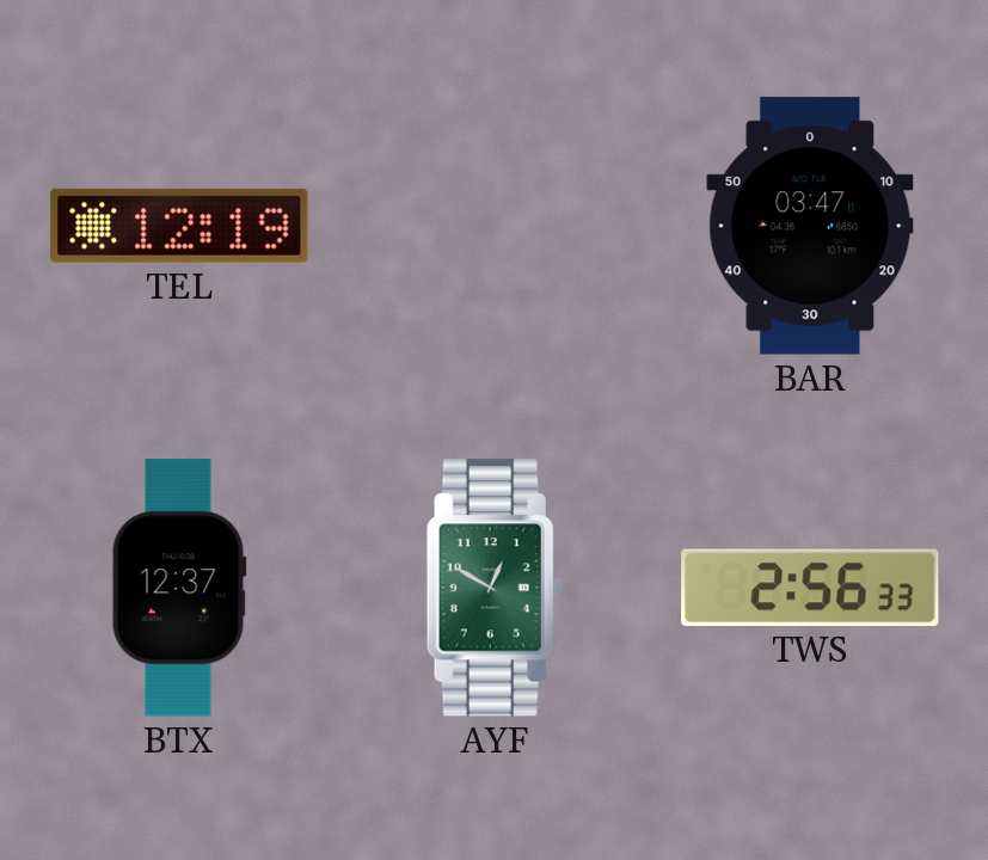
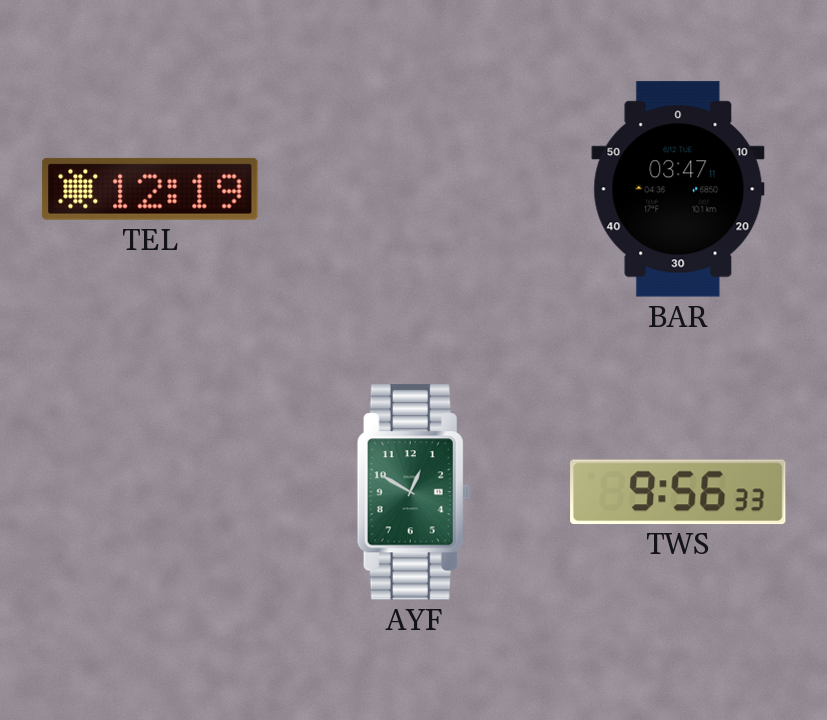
BTX: 12:37 -> none (179, 588)
TWS: 2:56 -> 9:56 (678, 492)
